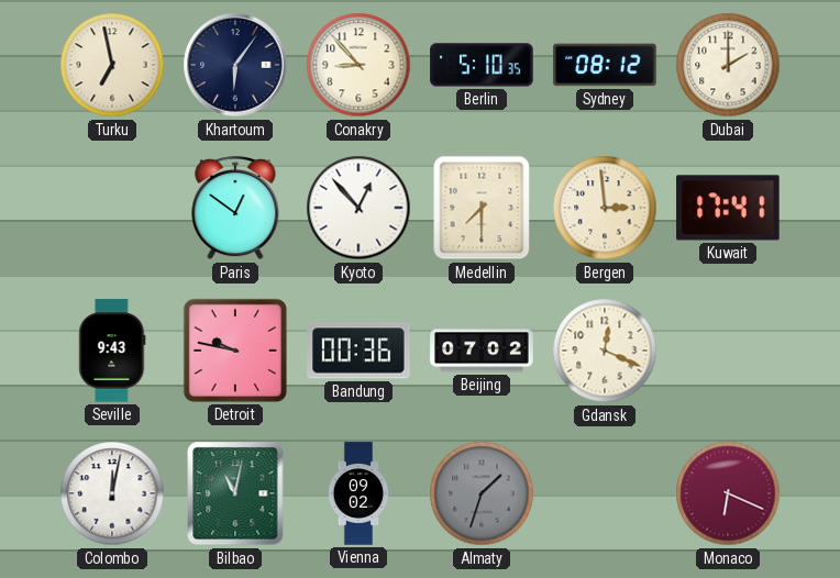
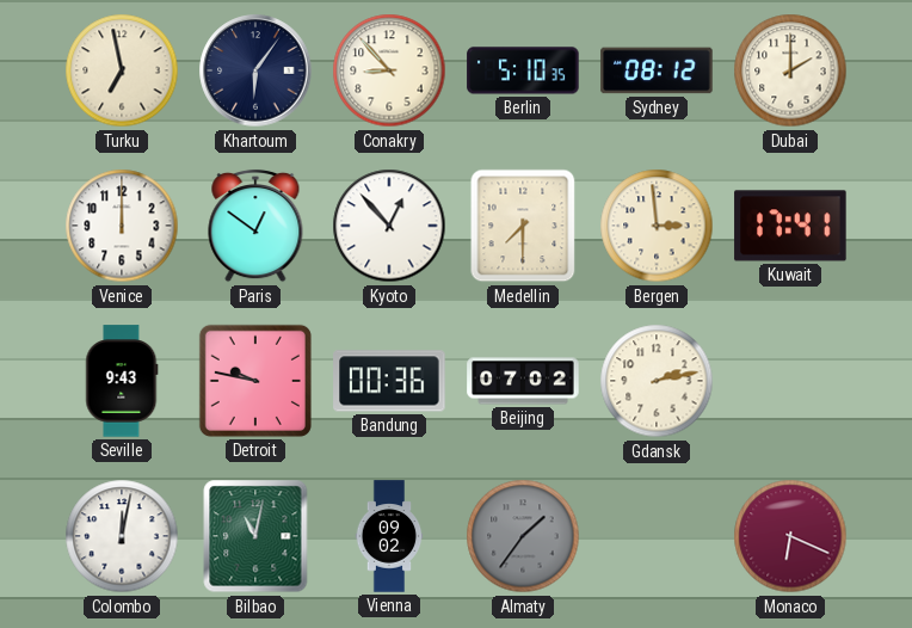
Venice: none -> 12:00 (122, 226)
Gdansk: 12:19 -> 2:13 (657, 381)
Almaty: 1:33 -> 1:36 (523, 536)
